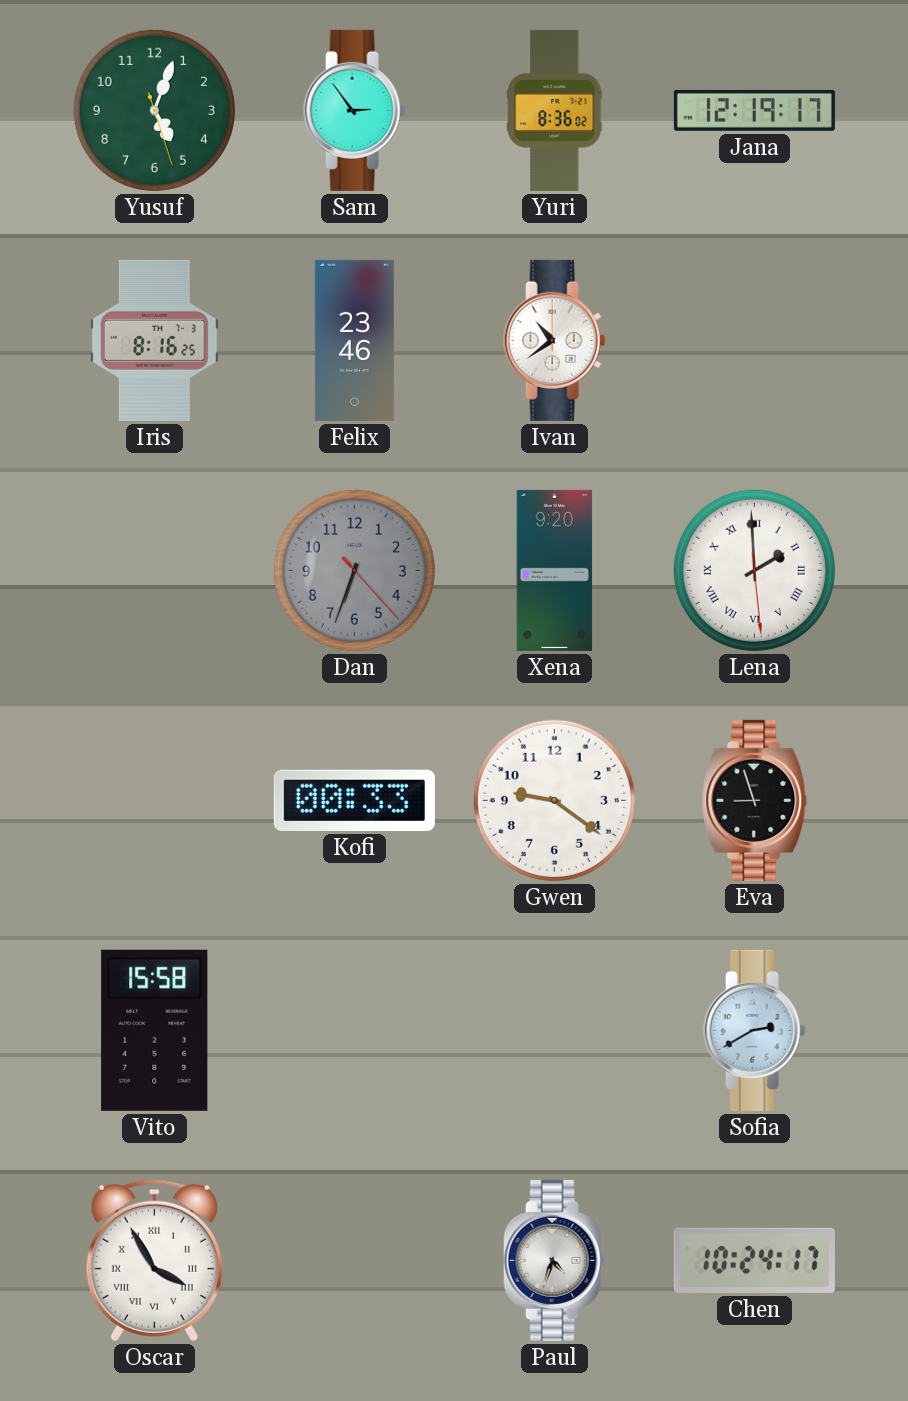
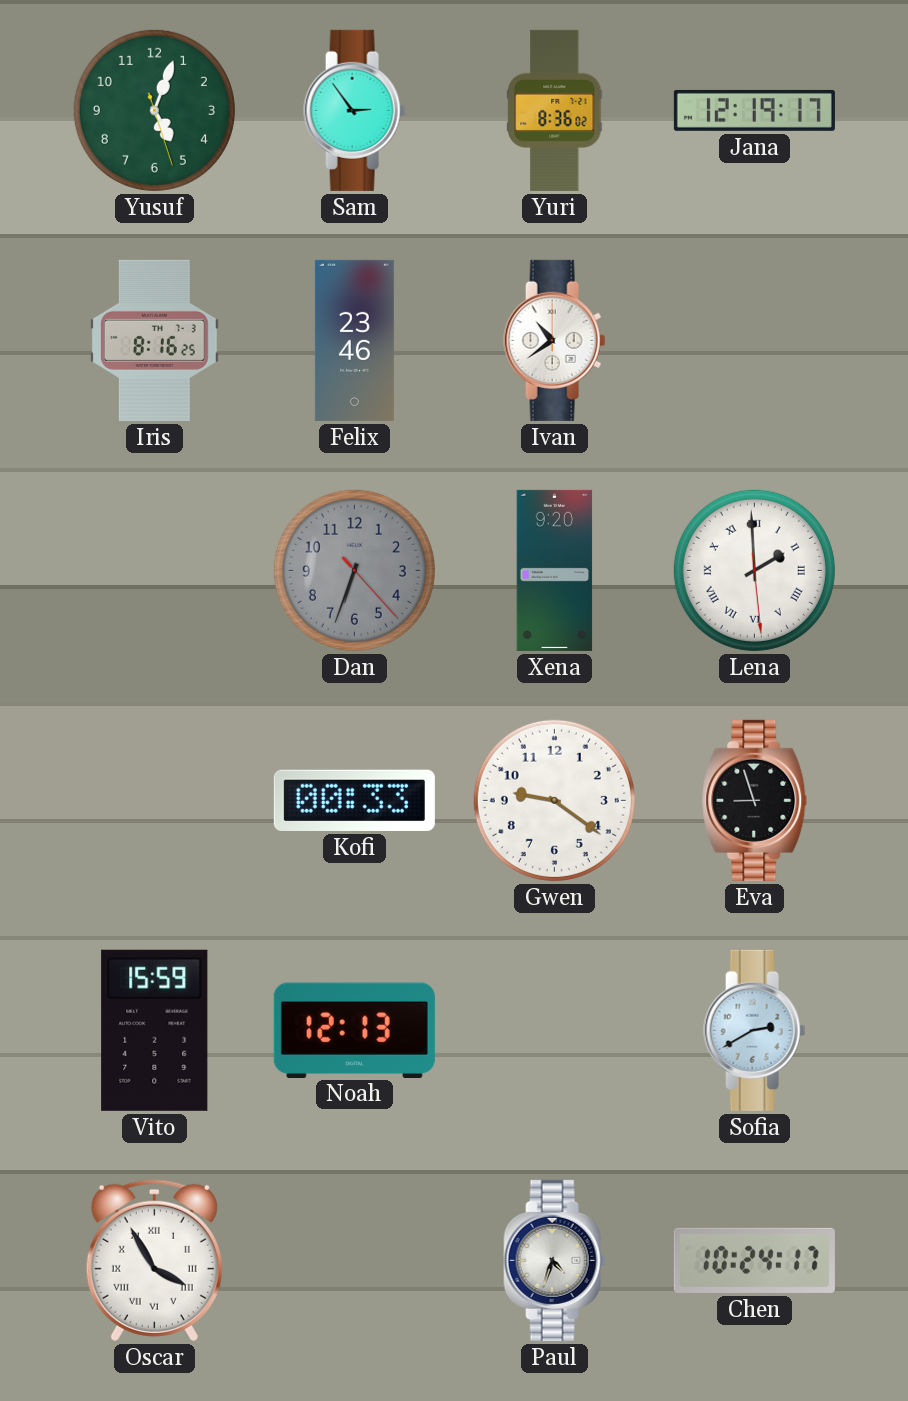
Vito: 15:58 -> 15:59 (155, 1030)
Noah: none -> 12:13 (354, 1030)
